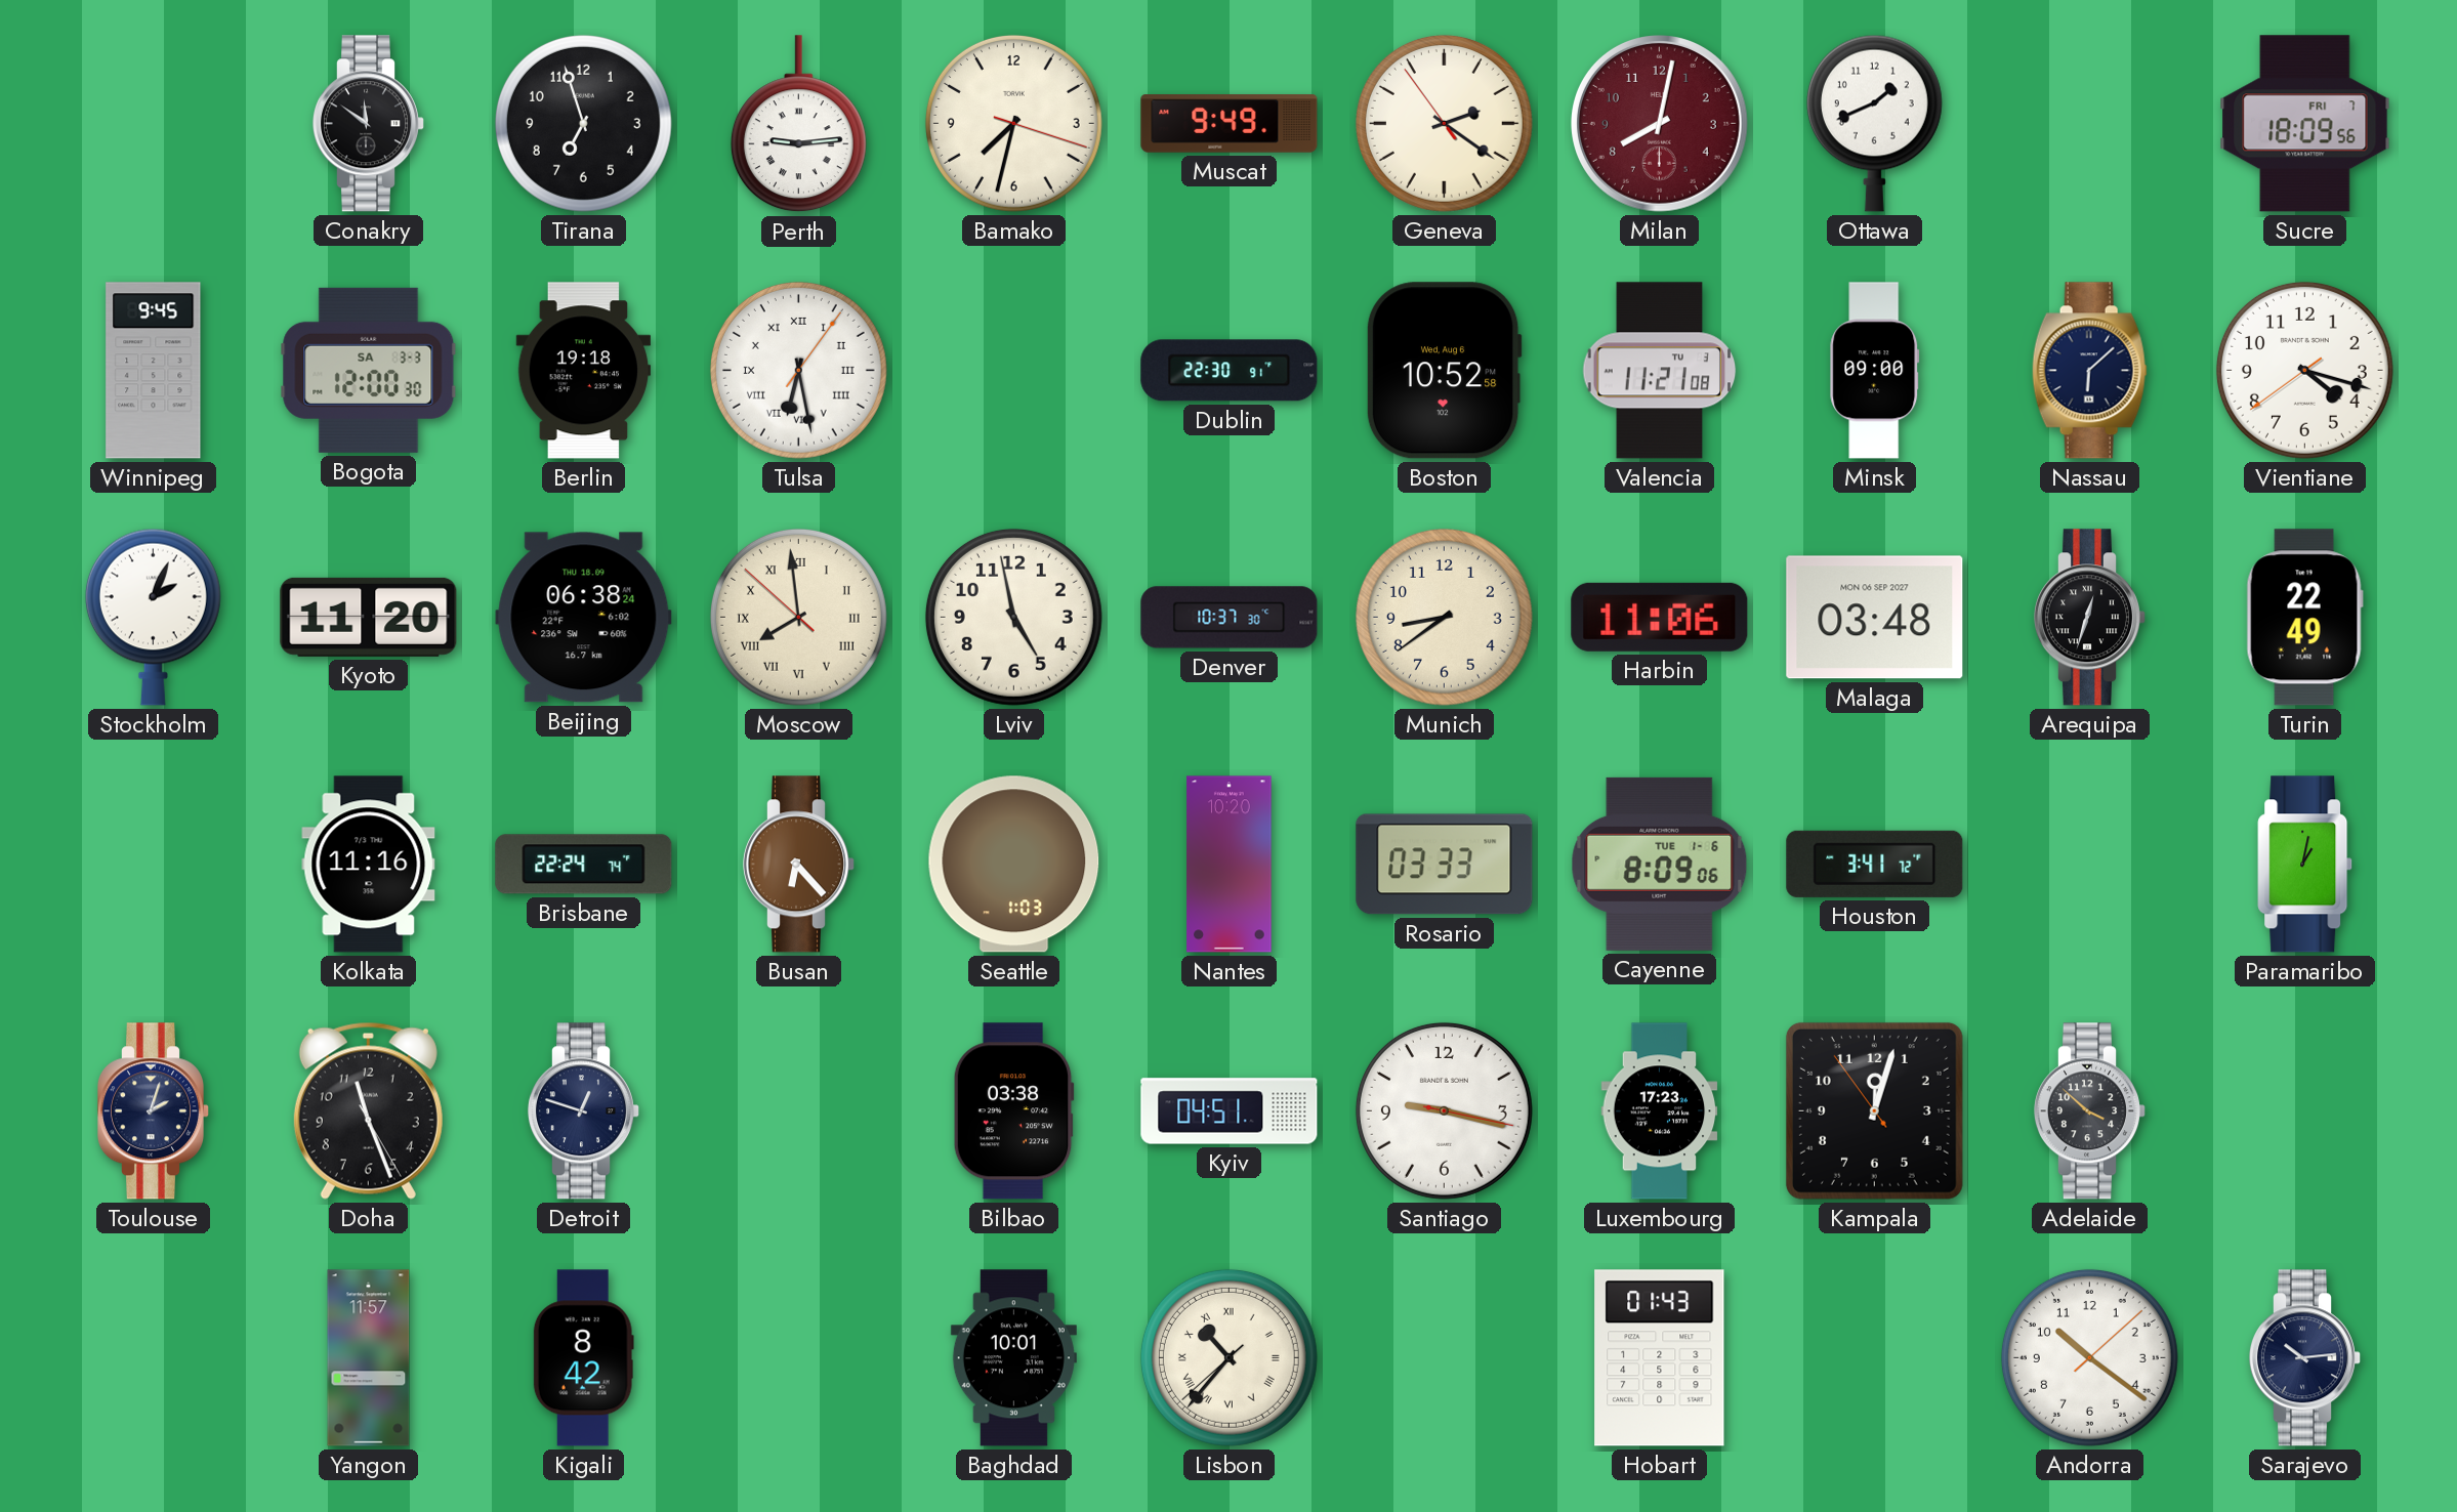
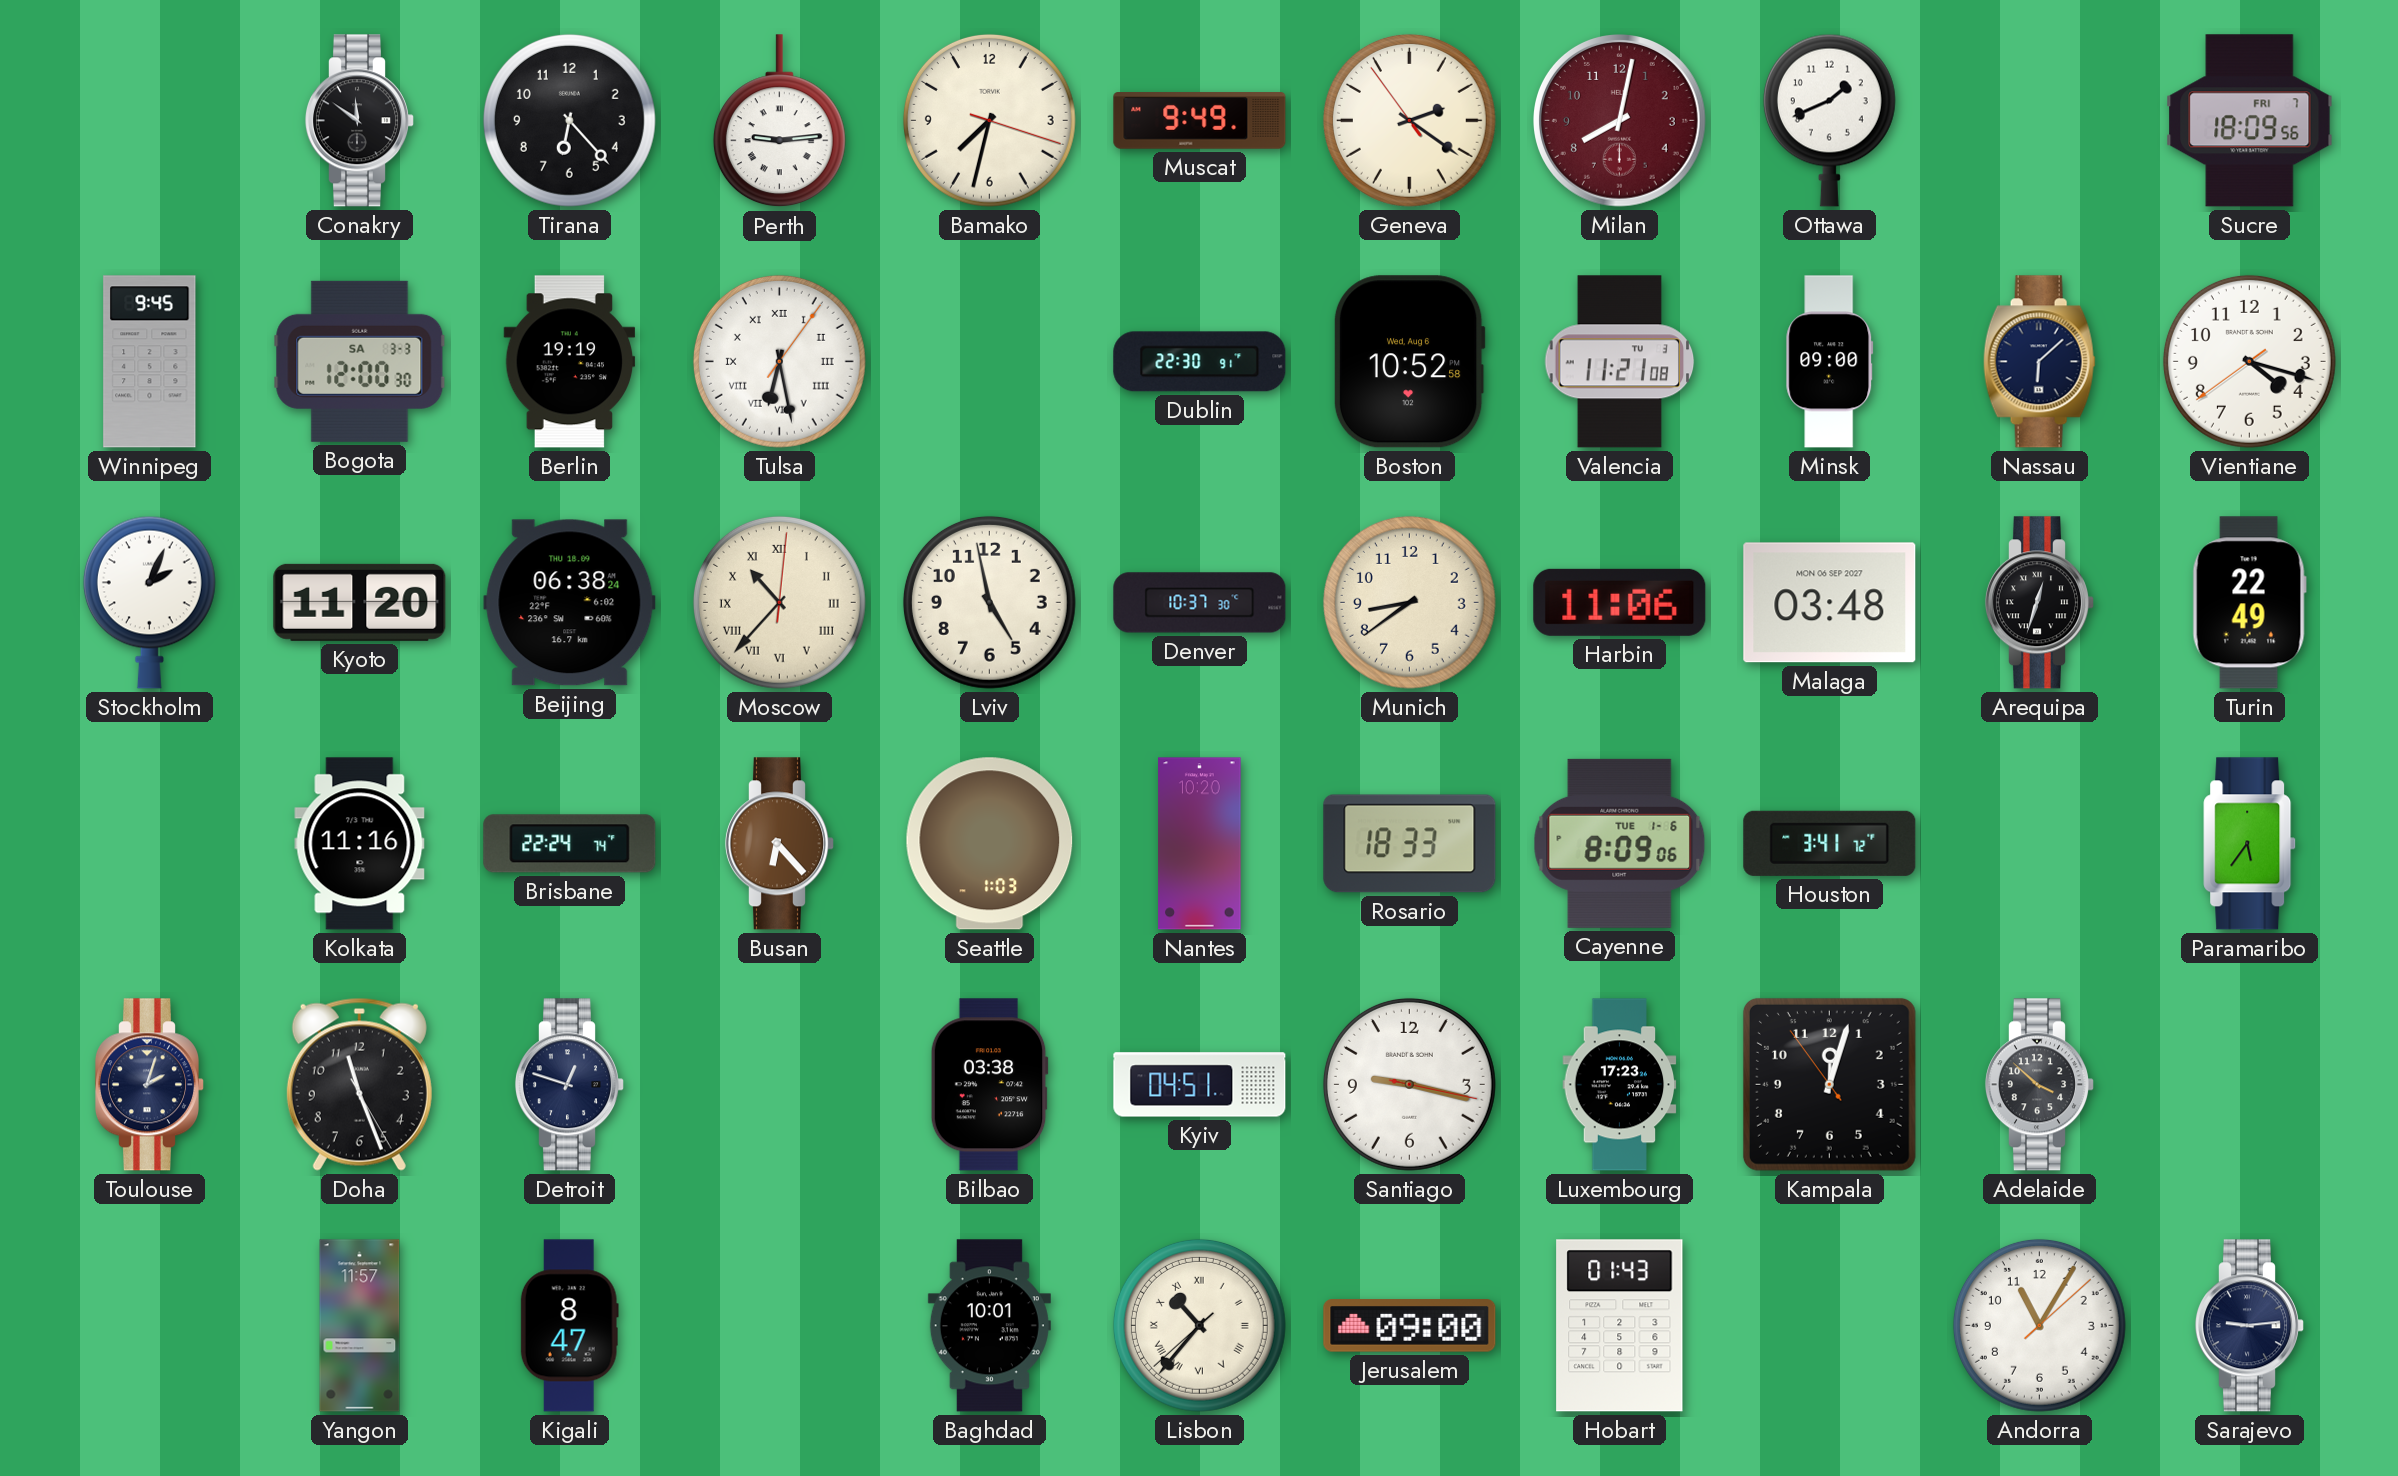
Tirana: 6:57 -> 6:23 (569, 120)
Berlin: 19:18 -> 19:19 (570, 362)
Moscow: 7:58 -> 10:37 (779, 602)
Rosario: 03:33 -> 18:33 (1410, 844)
Paramaribo: 1:02 -> 5:36 (2250, 844)
Kigali: 8:42 -> 8:47 (569, 1326)
Jerusalem: none -> 09:00 (1410, 1326)
Andorra: 10:21 -> 11:05 (2039, 1325)
Sarajevo: 10:14 -> 9:14 (2249, 1326)
